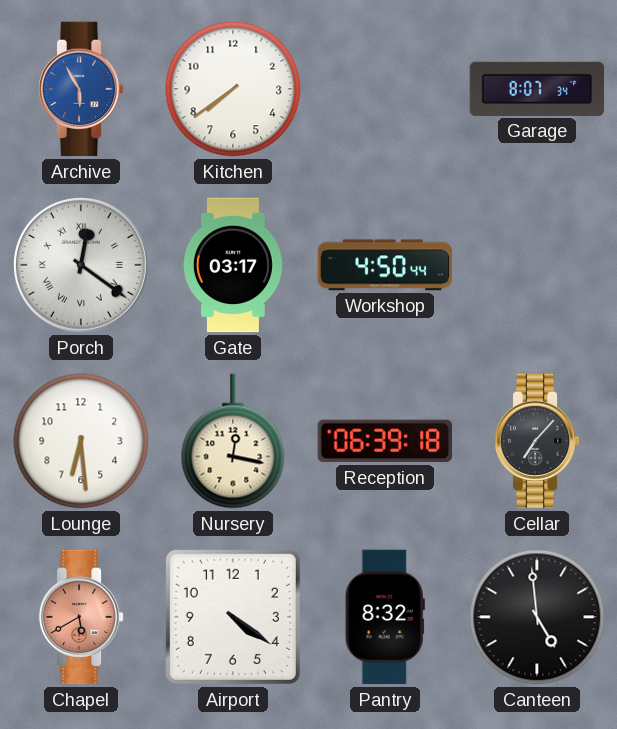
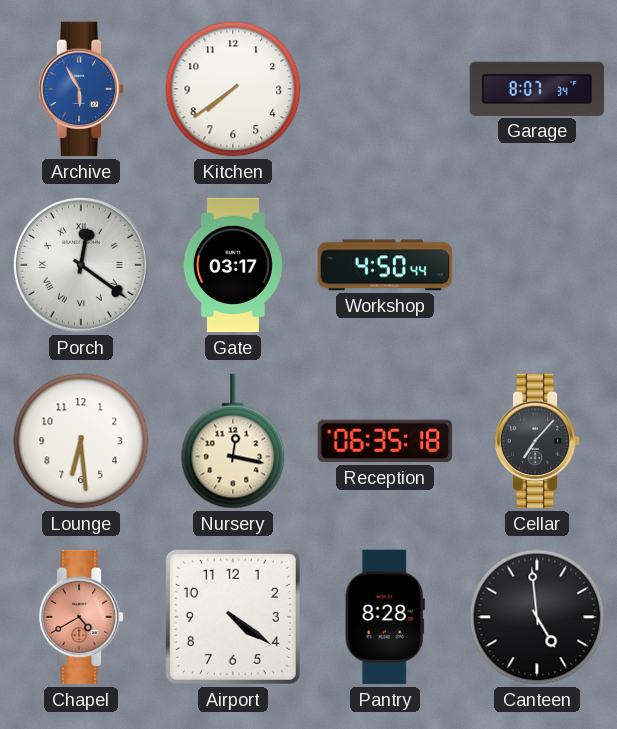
Reception: 06:39 -> 06:35 (385, 441)
Chapel: 5:40 -> 4:40 (81, 617)
Pantry: 8:32 -> 8:28 (385, 617)
